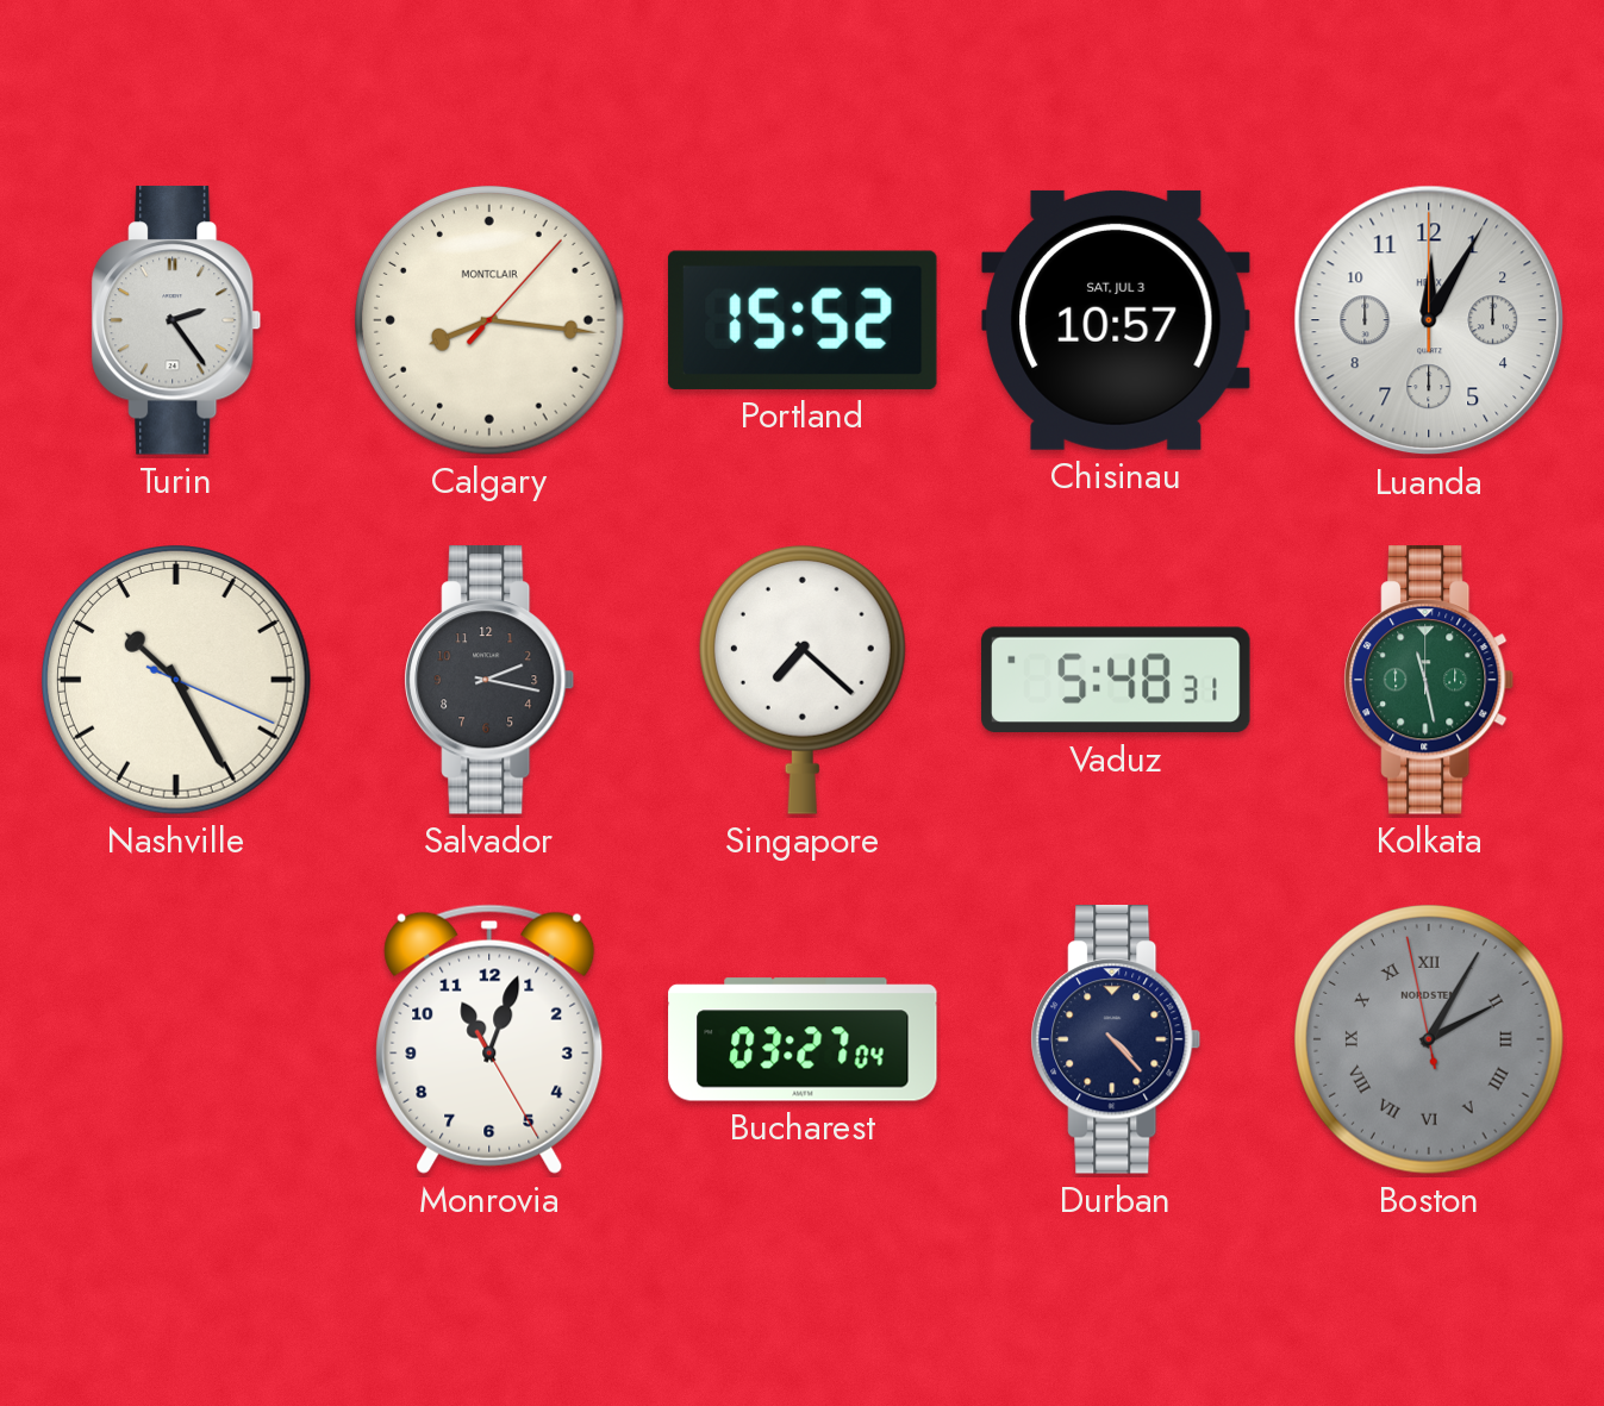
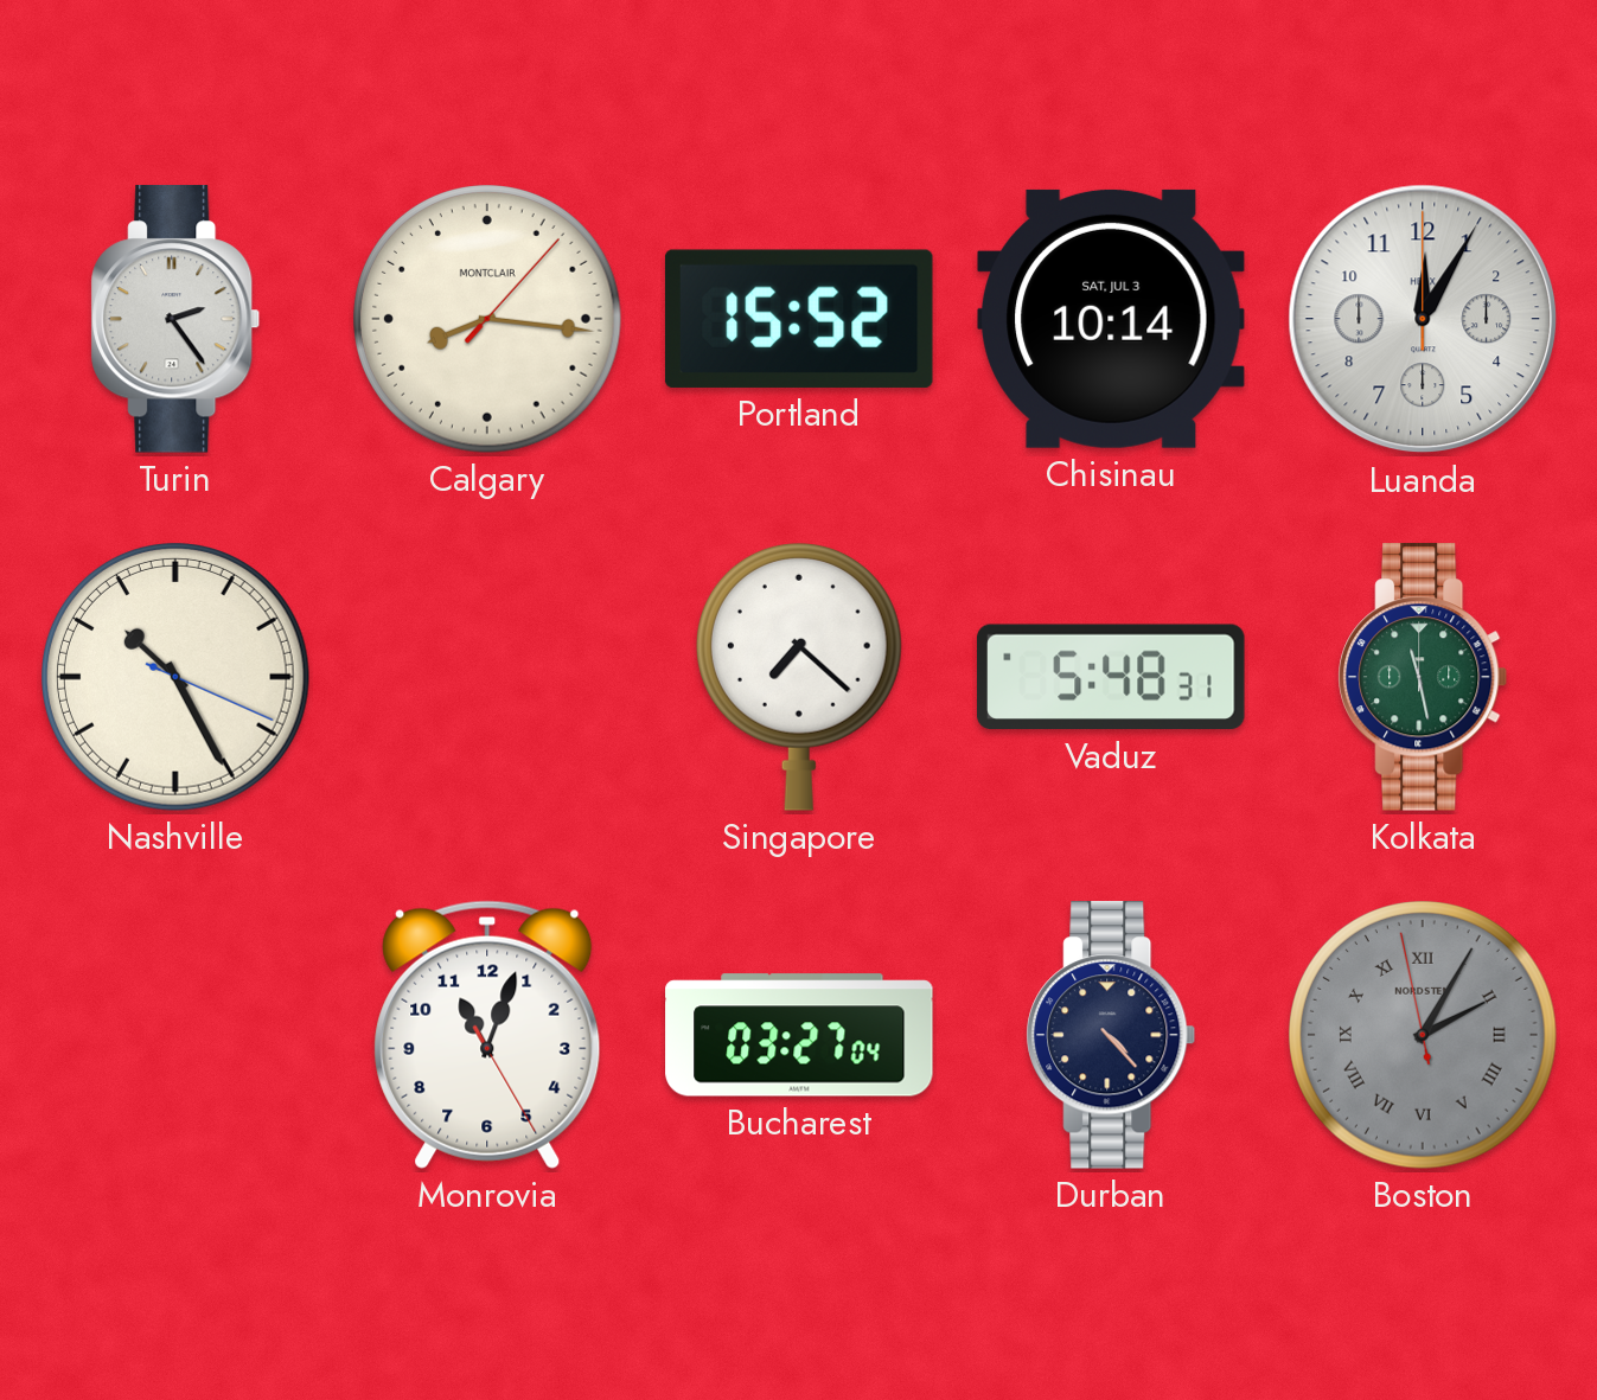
Chisinau: 10:57 -> 10:14 (1112, 319)
Salvador: 2:17 -> none (489, 680)
